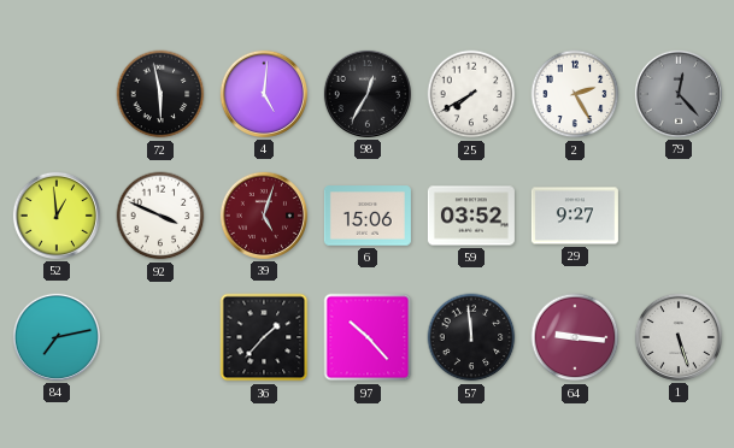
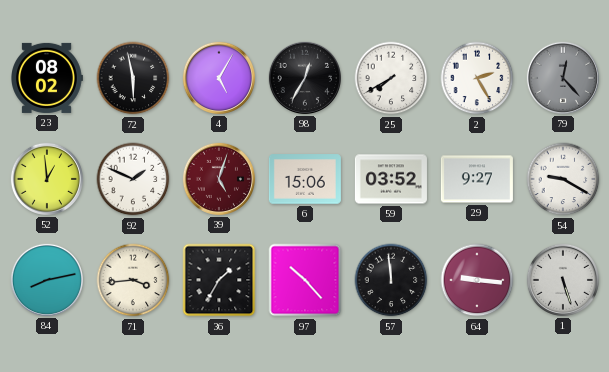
23: none -> 08:02 (47, 78)
4: 5:01 -> 5:05 (219, 78)
92: 3:49 -> 1:49 (133, 179)
54: none -> 9:20 (563, 179)
84: 7:13 -> 8:13 (47, 280)
71: none -> 3:44 (133, 280)
36: 1:37 -> 1:35 (219, 280)
